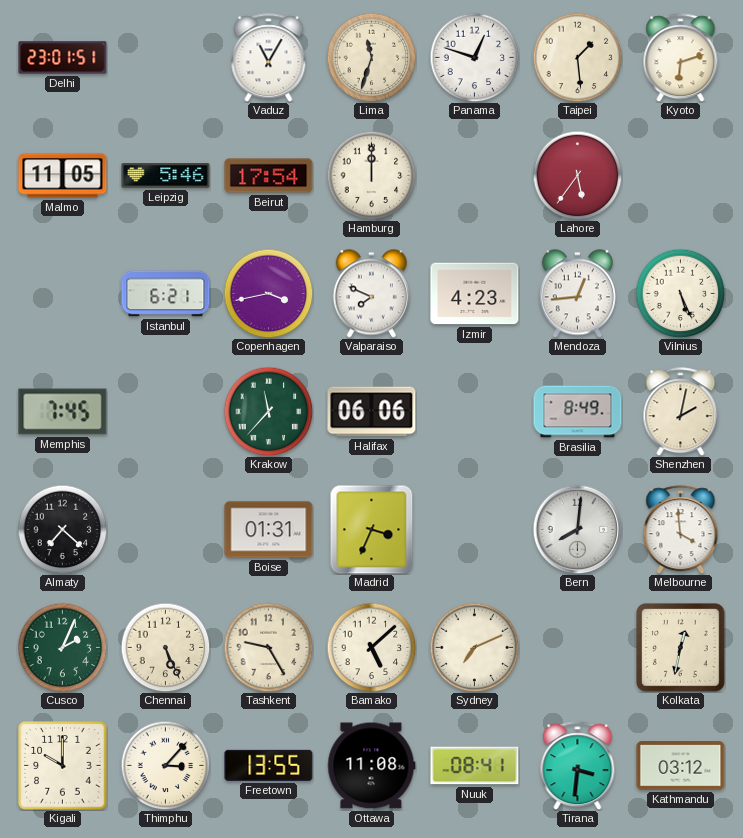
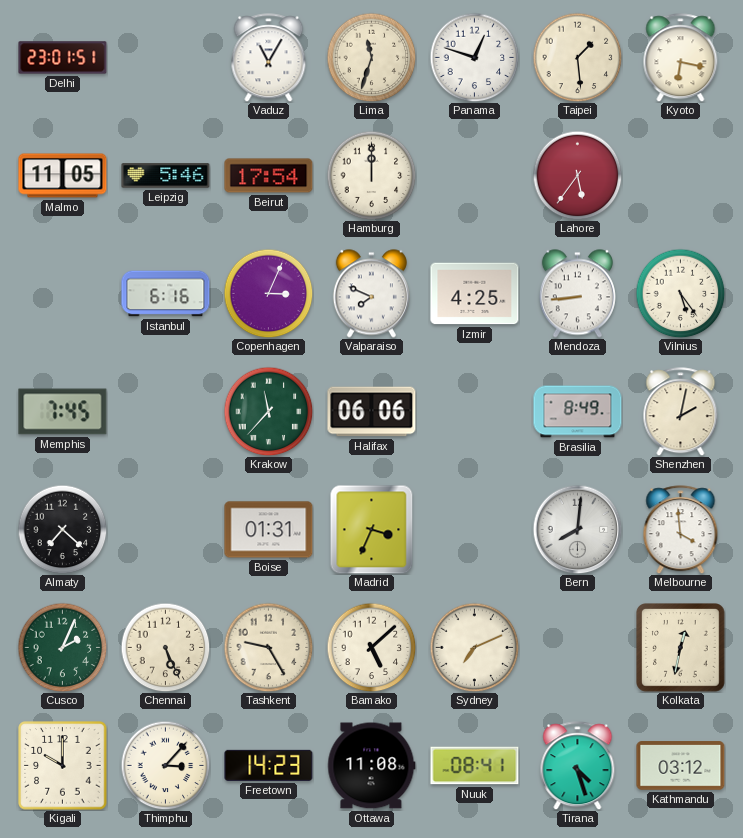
Kyoto: 6:12 -> 6:17 (681, 58)
Istanbul: 6:21 -> 6:16 (166, 294)
Copenhagen: 3:43 -> 3:04 (268, 293)
Izmir: 4:23 -> 4:25 (475, 294)
Mendoza: 12:44 -> 8:44 (577, 294)
Vilnius: 5:26 -> 5:24 (680, 293)
Freetown: 13:55 -> 14:23 (269, 765)
Tirana: 3:31 -> 4:27 (578, 766)
